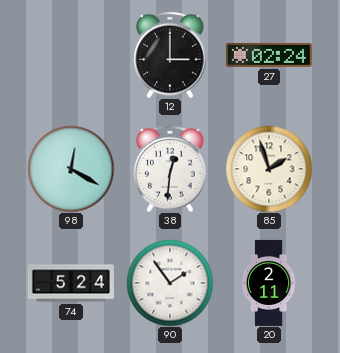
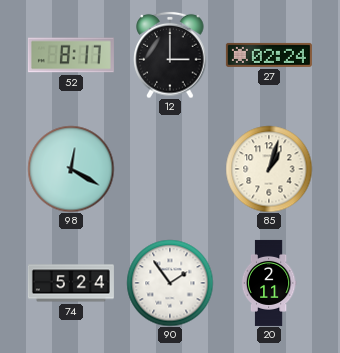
52: none -> 8:17 (71, 55)
38: 12:31 -> none (170, 169)
85: 1:57 -> 1:03 (269, 169)
